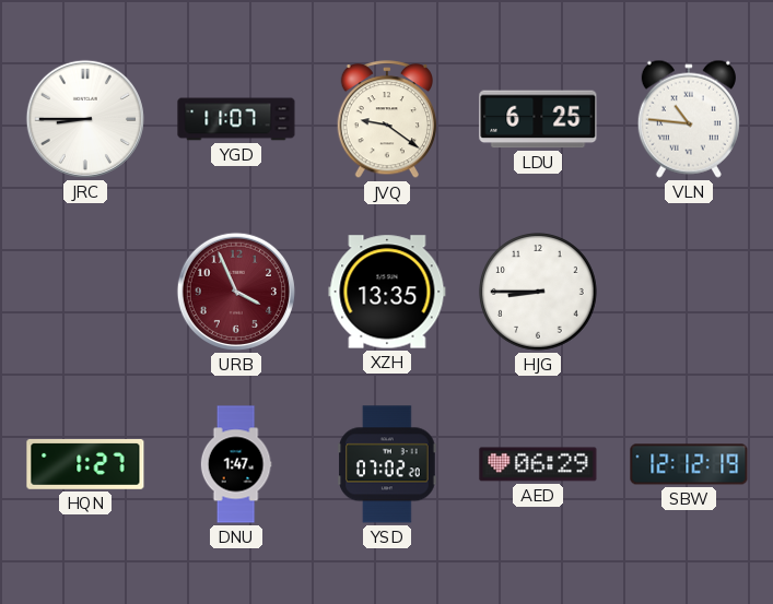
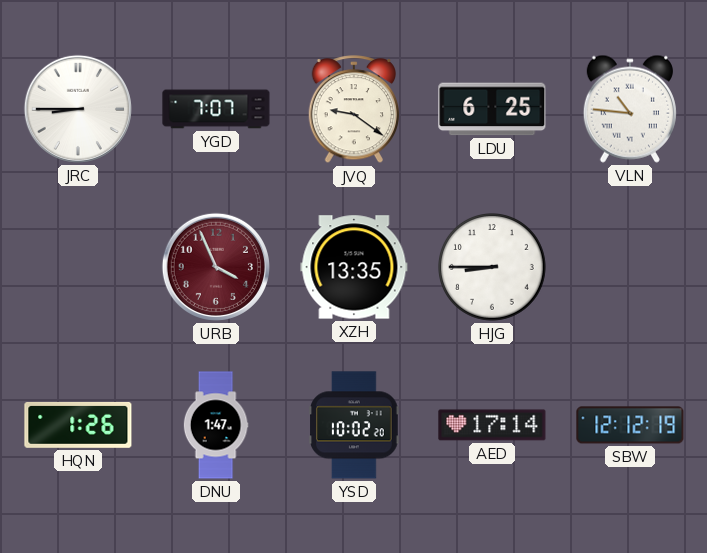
YGD: 11:07 -> 7:07 (216, 109)
HQN: 1:27 -> 1:26 (78, 425)
YSD: 07:02 -> 10:02 (354, 425)
AED: 06:29 -> 17:14 (492, 425)
